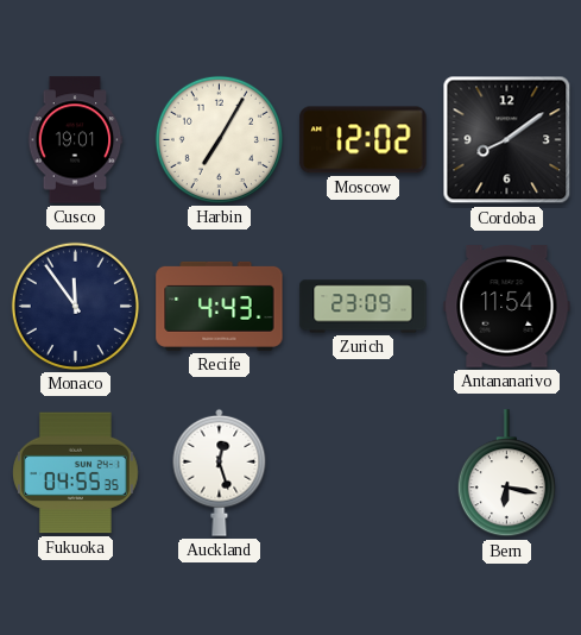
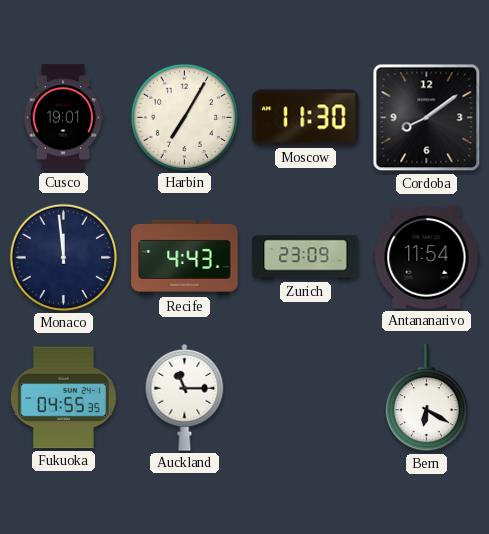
Moscow: 12:02 -> 11:30 (306, 118)
Monaco: 11:54 -> 11:59 (63, 257)
Auckland: 12:27 -> 11:15 (185, 397)
Bern: 6:17 -> 6:20 (426, 398)
